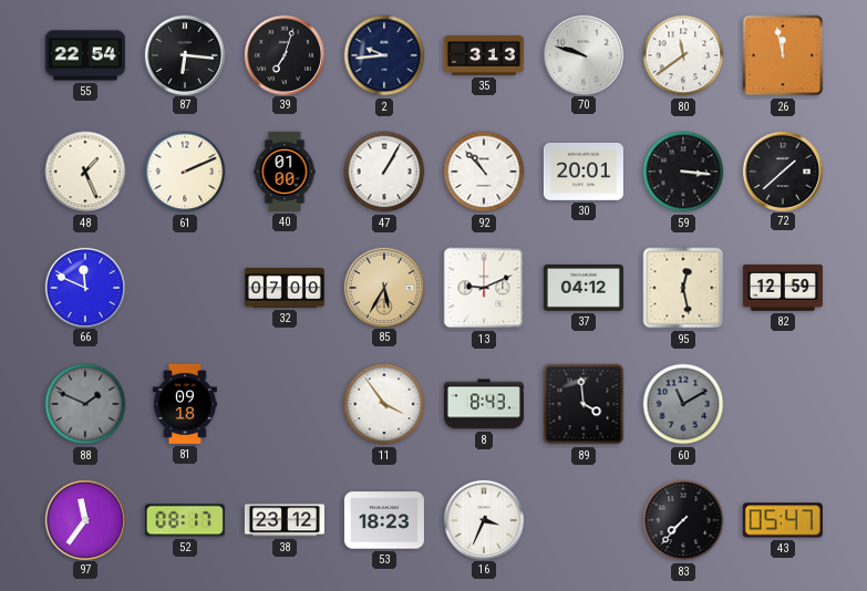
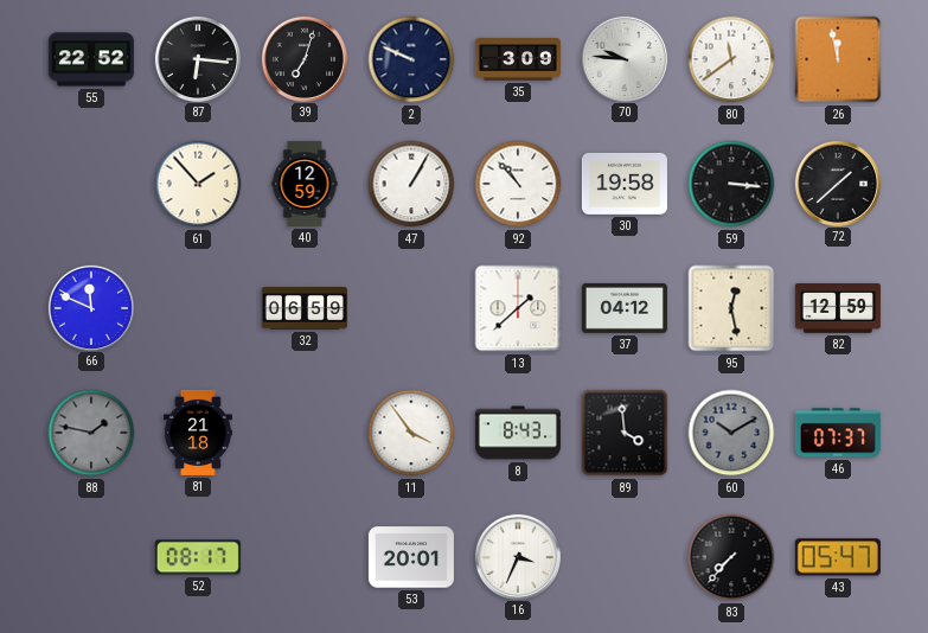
55: 22:54 -> 22:52 (91, 59)
2: 9:44 -> 9:49 (411, 59)
35: 3:13 -> 3:09 (518, 59)
70: 9:48 -> 9:46 (623, 58)
48: 1:26 -> none (85, 172)
61: 2:11 -> 1:53 (198, 184)
40: 01:00 -> 12:59 (305, 184)
30: 20:01 -> 19:58 (625, 184)
32: 07:00 -> 06:59 (305, 308)
85: 5:35 -> none (383, 287)
13: 9:11 -> 1:38 (518, 308)
88: 1:49 -> 1:47 (91, 433)
81: 09:18 -> 21:18 (198, 433)
60: 11:10 -> 10:10 (731, 433)
46: none -> 07:37 (838, 433)
97: 11:36 -> none (84, 519)
38: 23:12 -> none (285, 520)
53: 18:23 -> 20:01 (411, 557)
